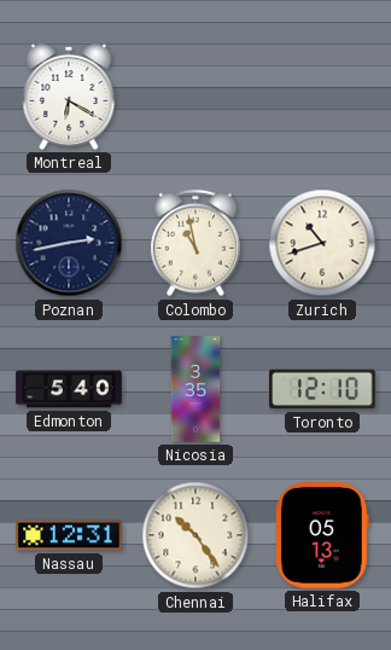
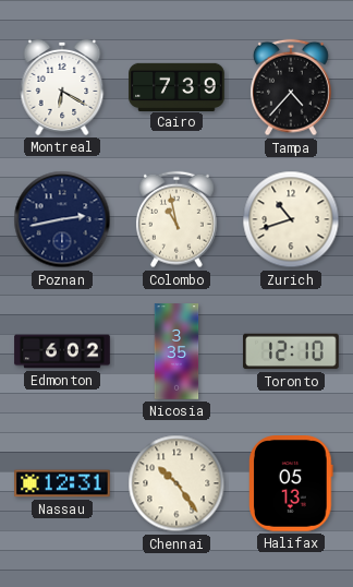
Cairo: none -> 7:39 (176, 86)
Tampa: none -> 4:37 (291, 87)
Edmonton: 5:40 -> 6:02 (62, 351)
